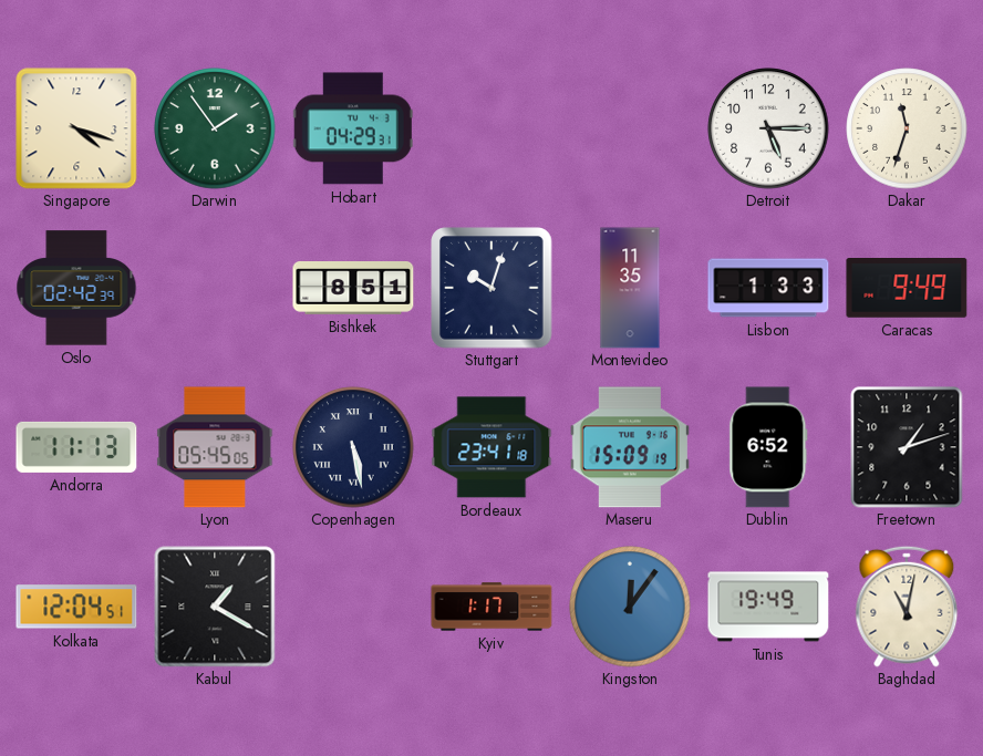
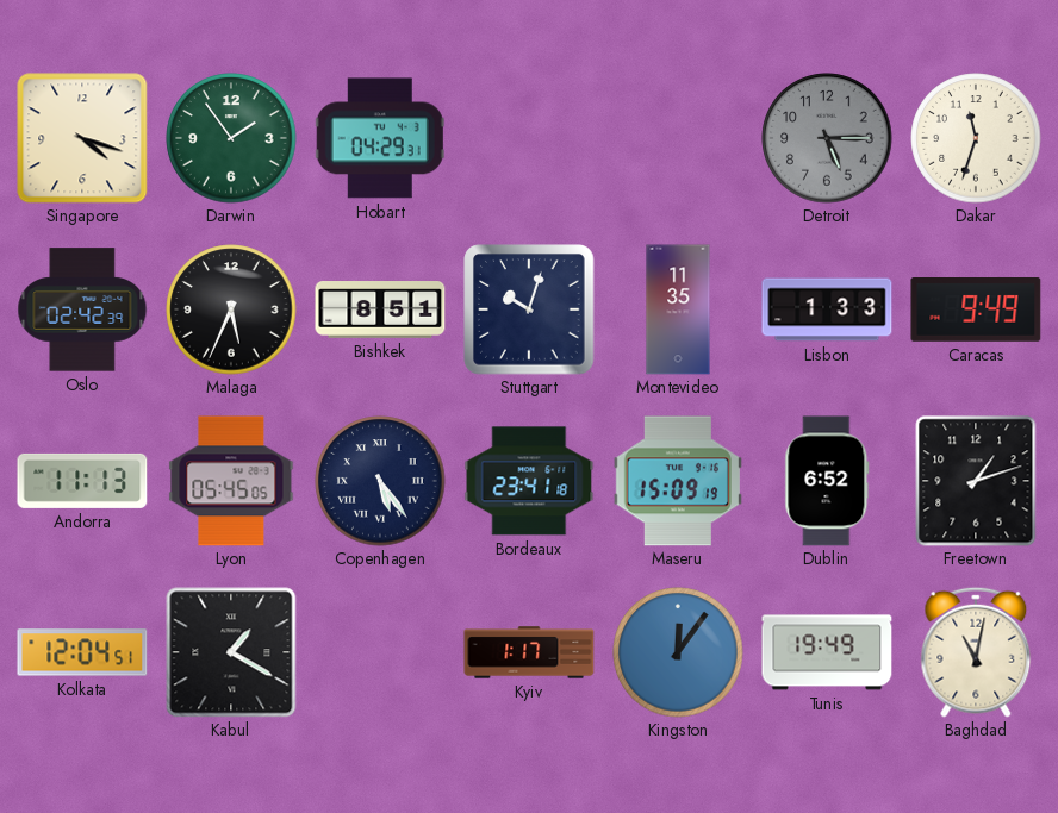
Detroit dial: white -> grey (827, 138)
Malaga: none -> 5:34 (231, 309)
Copenhagen: 5:28 -> 5:24 (380, 481)
